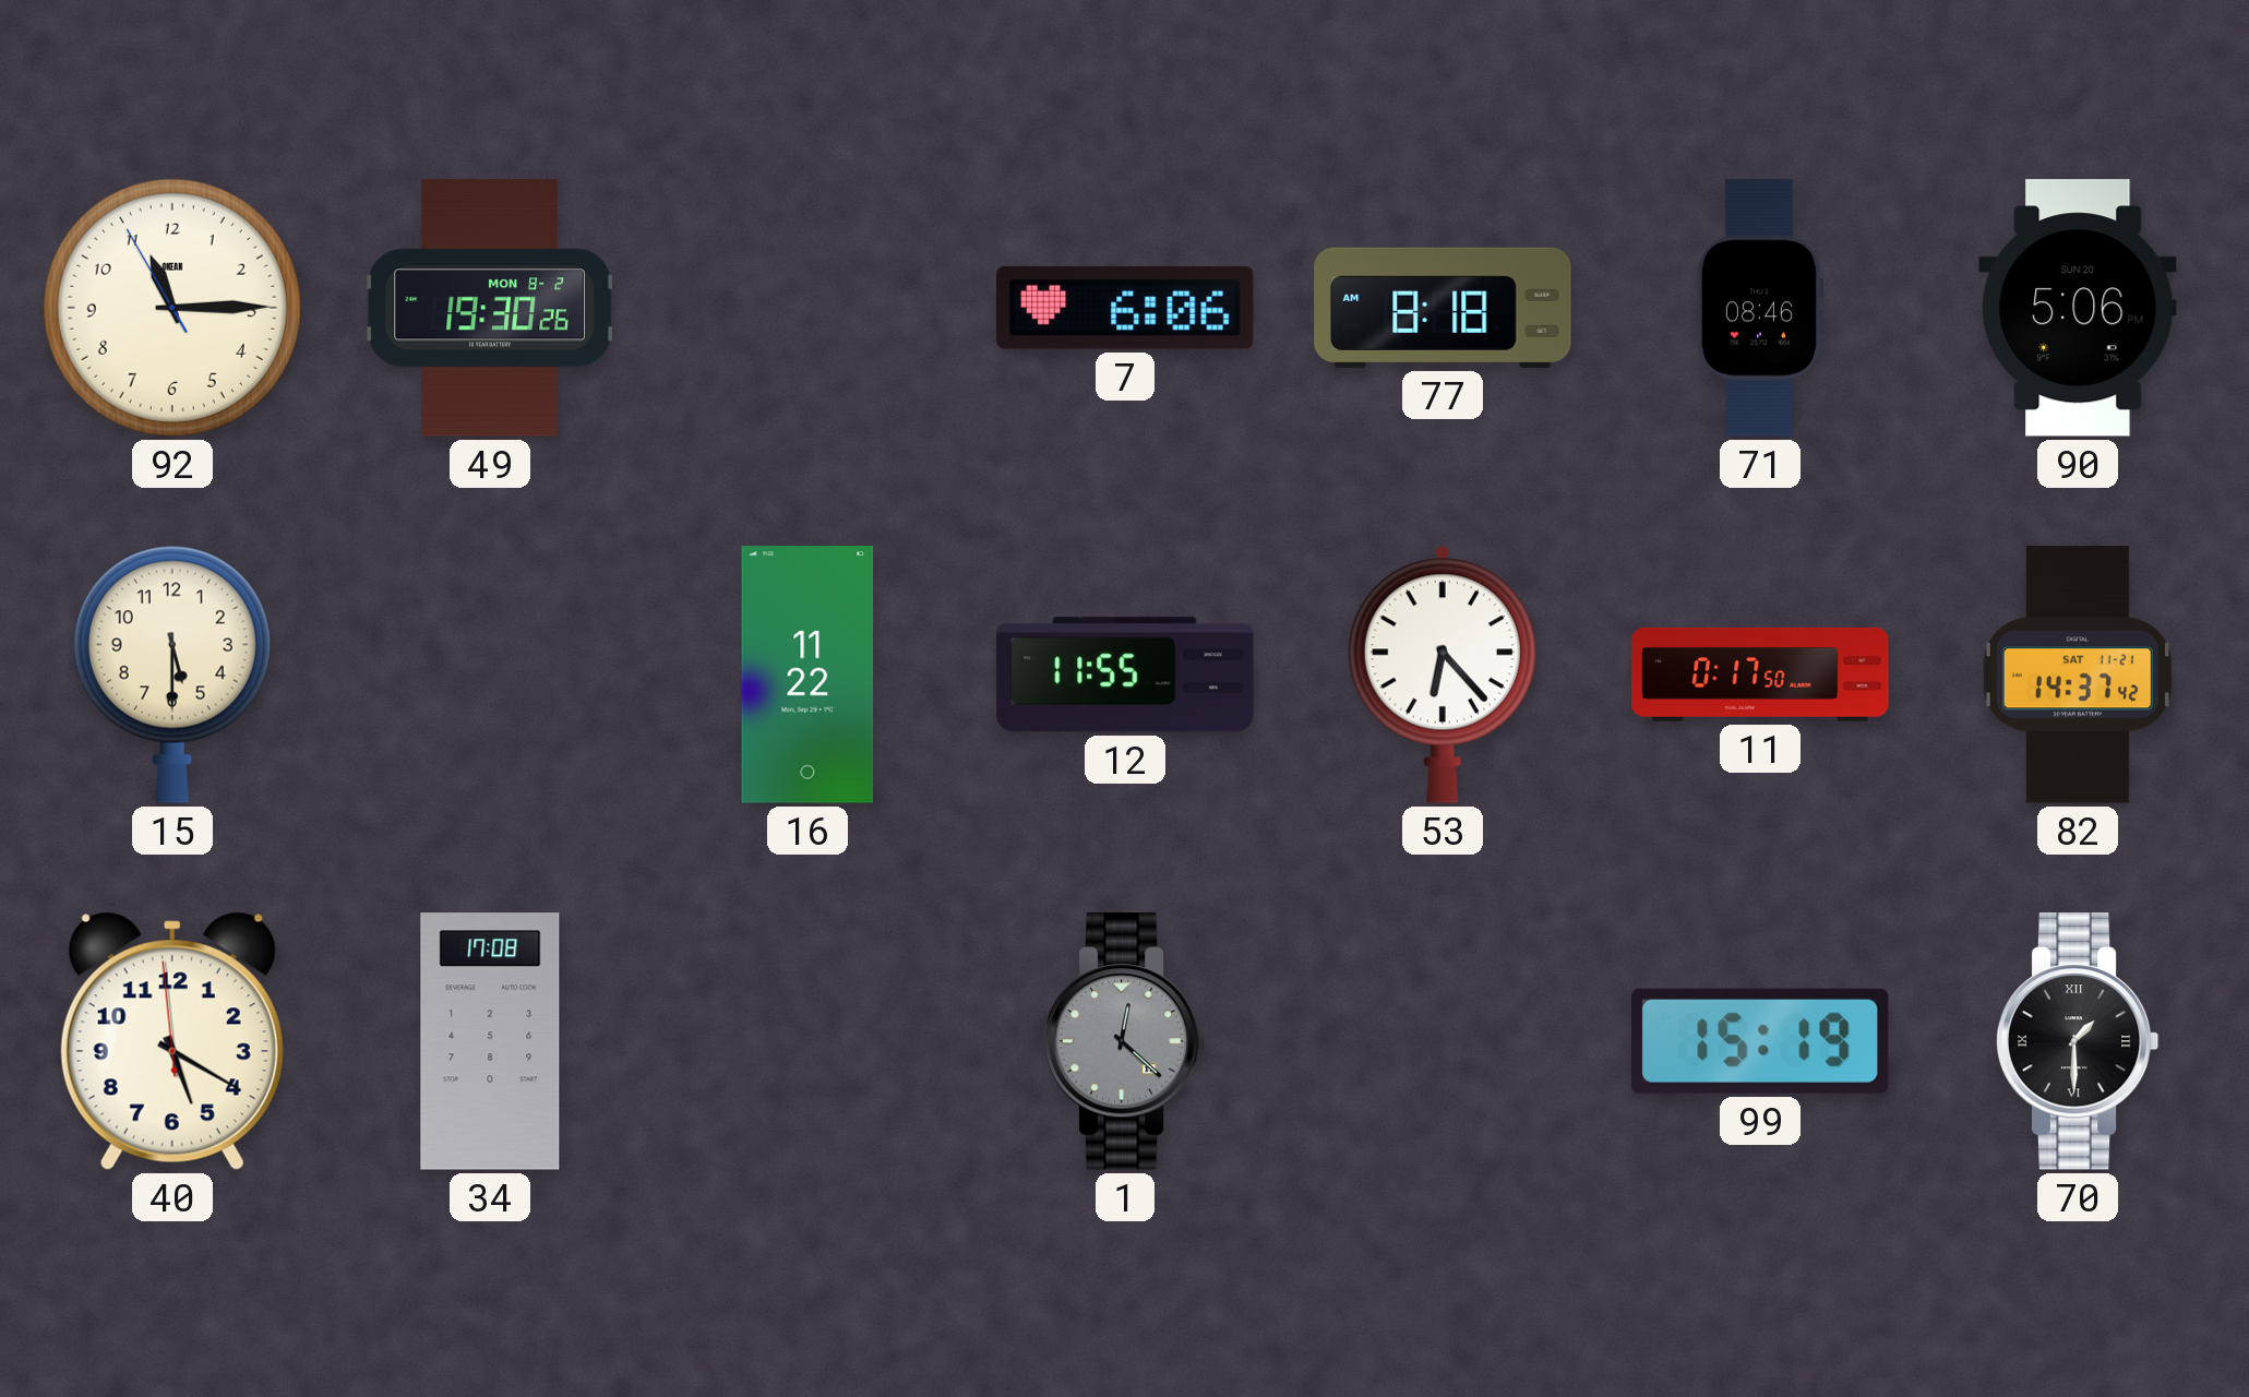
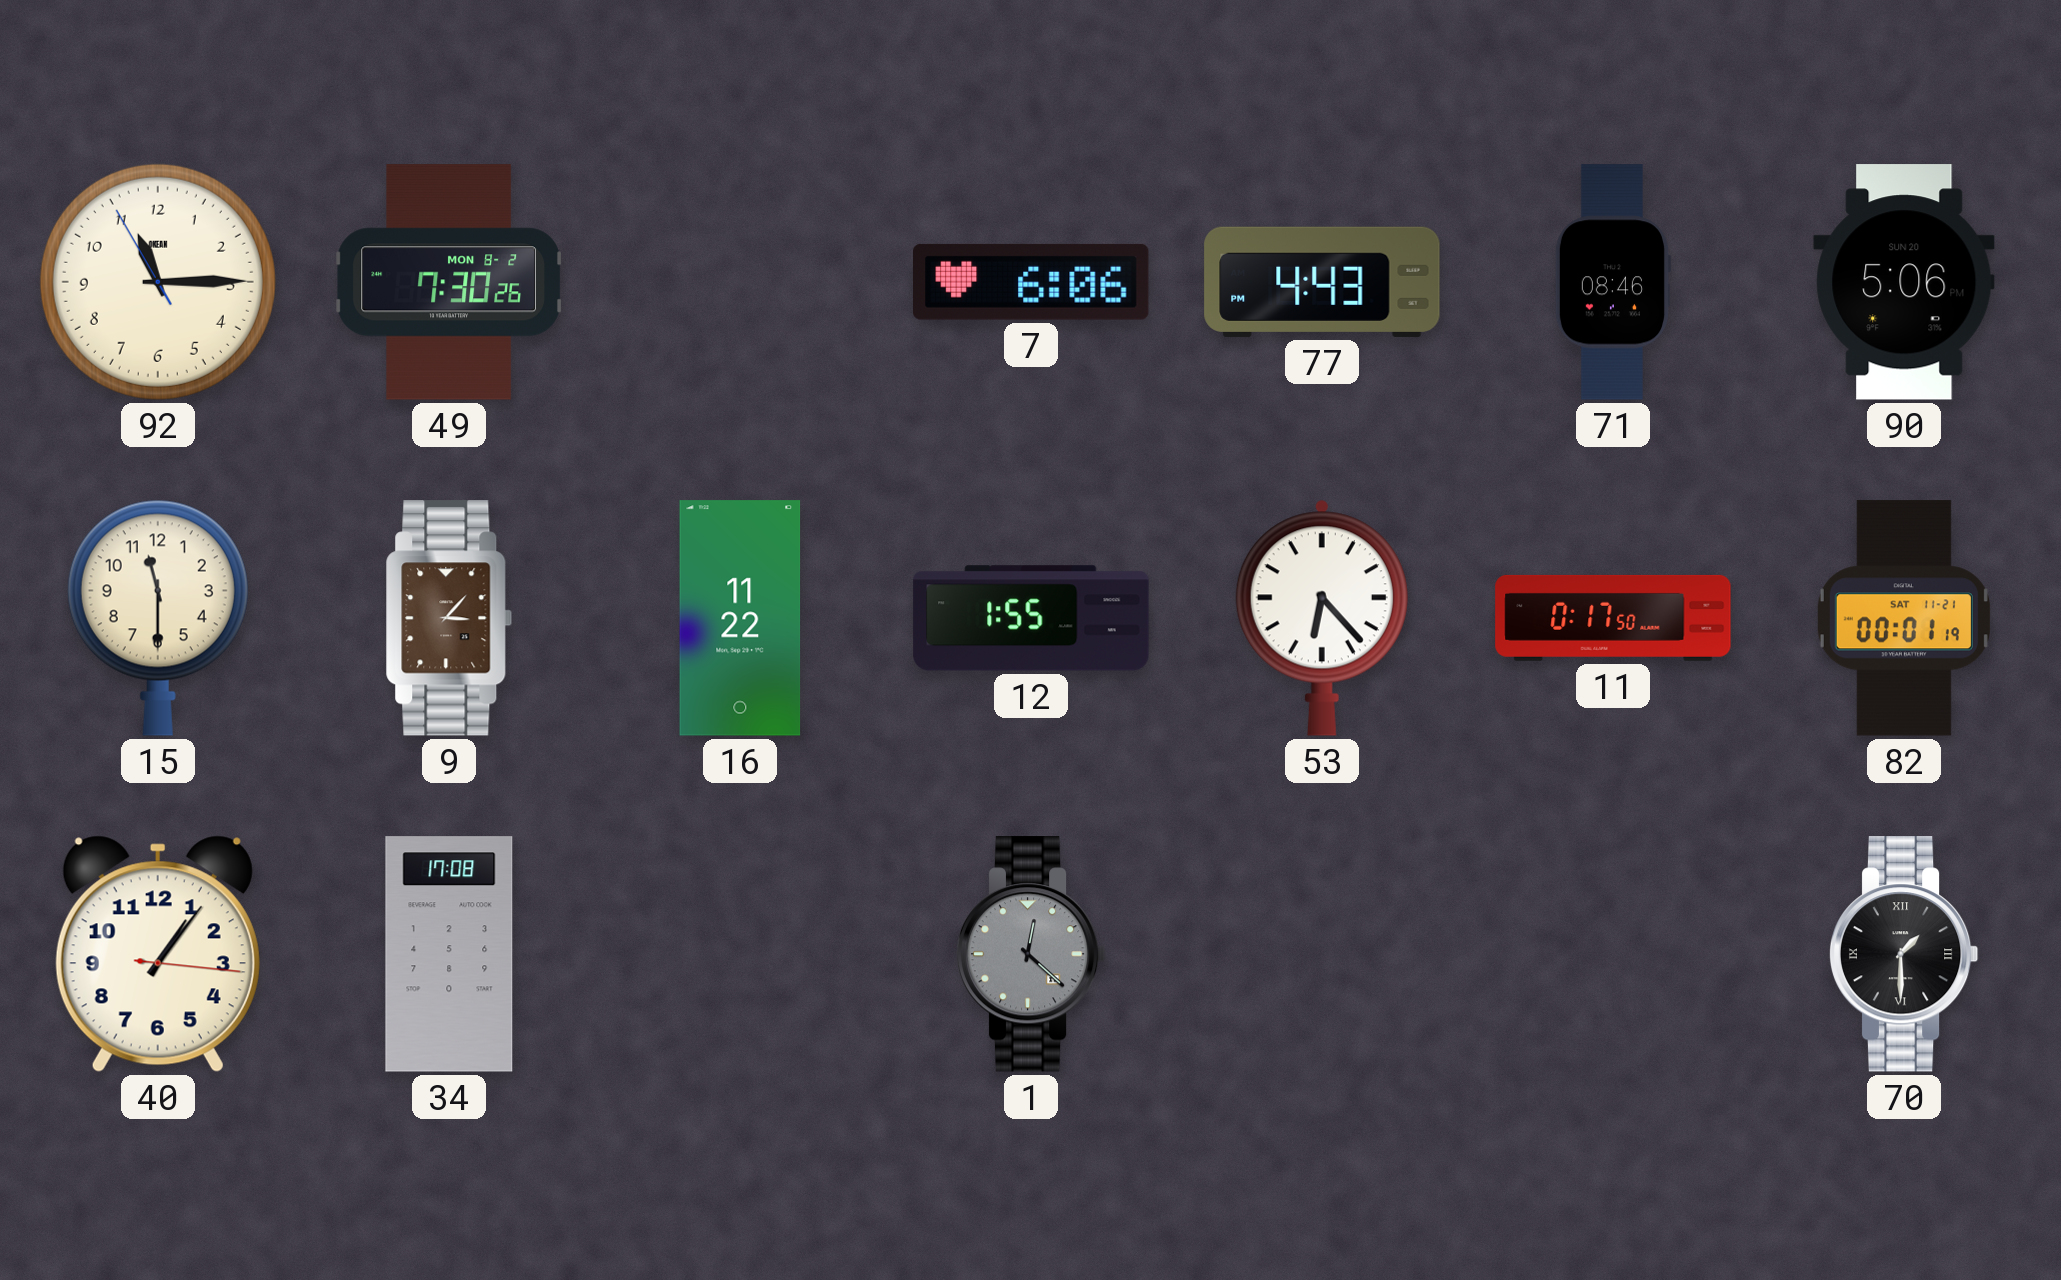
49: 19:30 -> 7:30 (449, 282)
77: 8:18 -> 4:43 (1322, 282)
15: 5:30 -> 11:30 (158, 618)
9: none -> 3:07 (449, 618)
12: 11:55 -> 1:55 (1031, 618)
82: 14:37 -> 00:01 (1904, 618)
40: 5:19 -> 1:06 (158, 954)
99: 15:19 -> none (1760, 1041)
